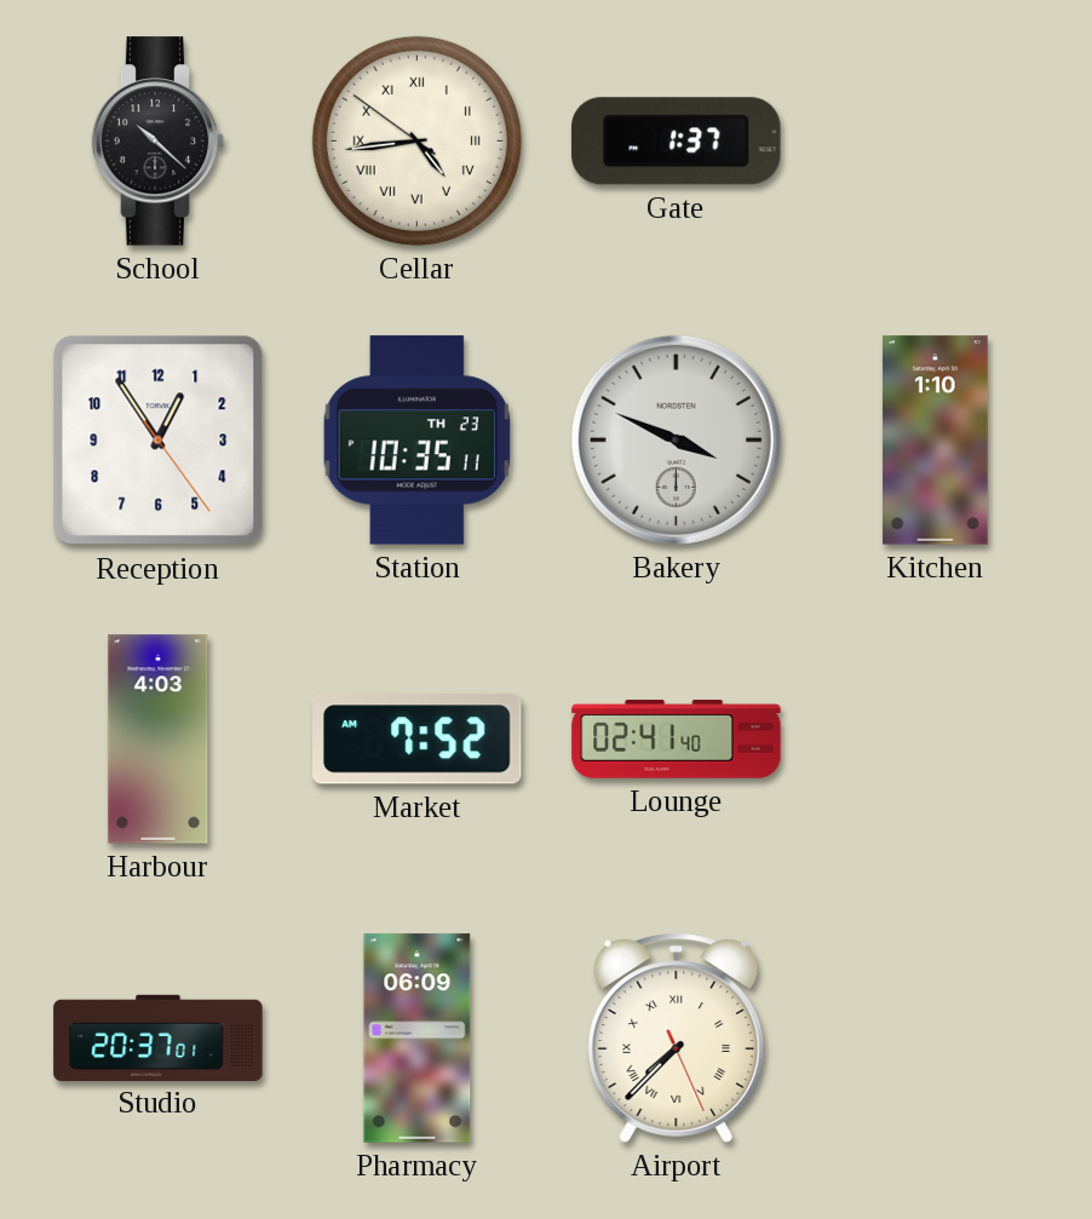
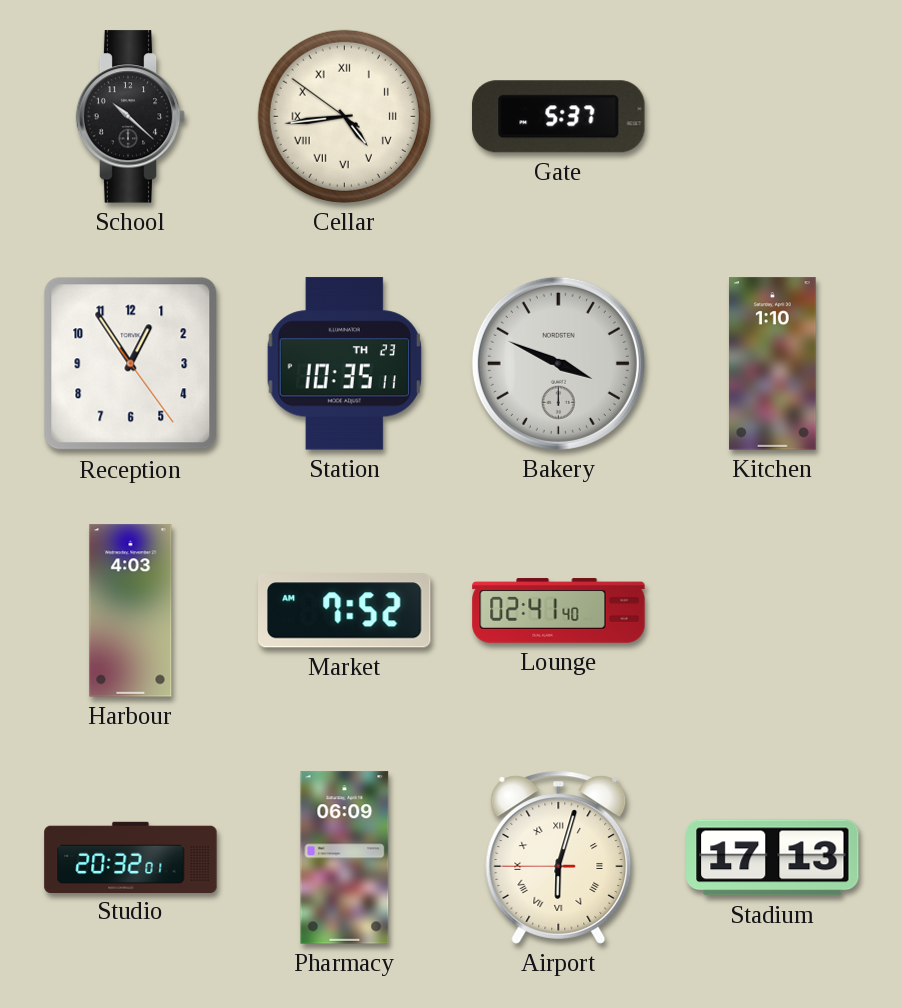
Gate: 1:37 -> 5:37 (559, 117)
Studio: 20:37 -> 20:32 (131, 857)
Airport: 7:37 -> 6:02 (559, 857)
Stadium: none -> 17:13 (773, 858)
